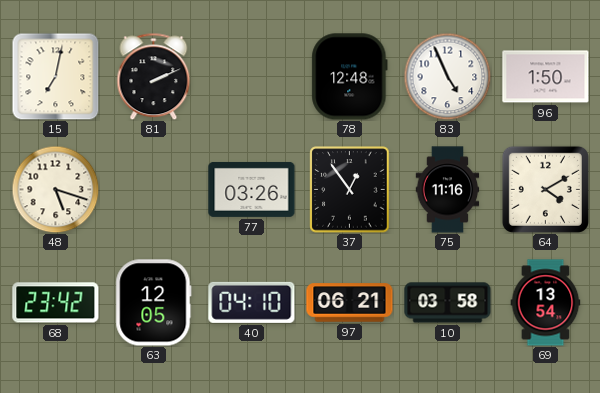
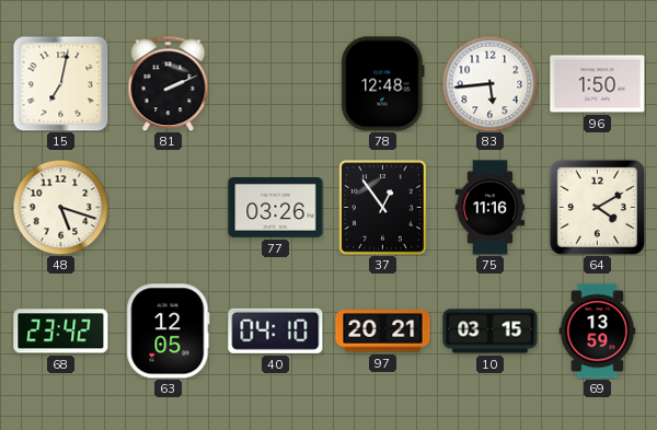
83: 4:56 -> 5:44 (489, 83)
97: 06:21 -> 20:21 (383, 332)
10: 03:58 -> 03:15 (491, 332)
69: 13:54 -> 13:59 (598, 332)
